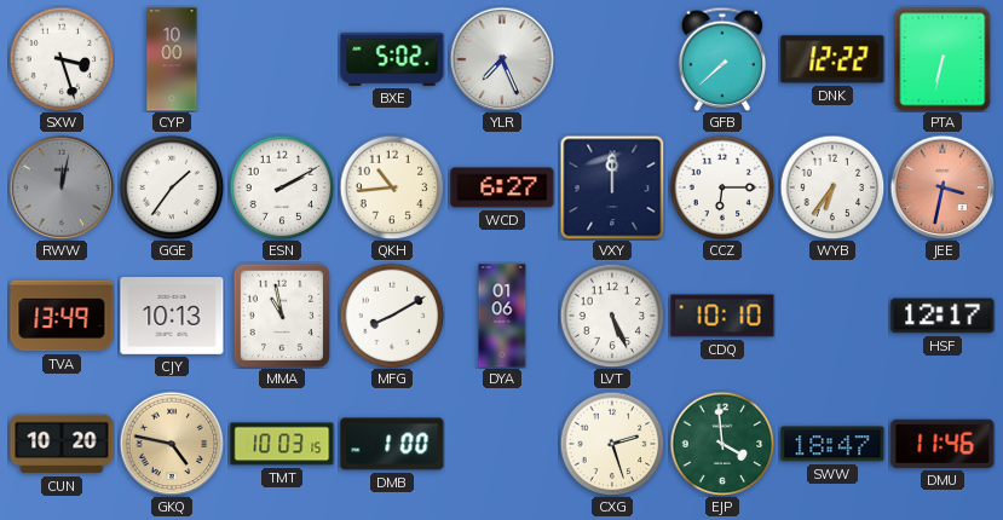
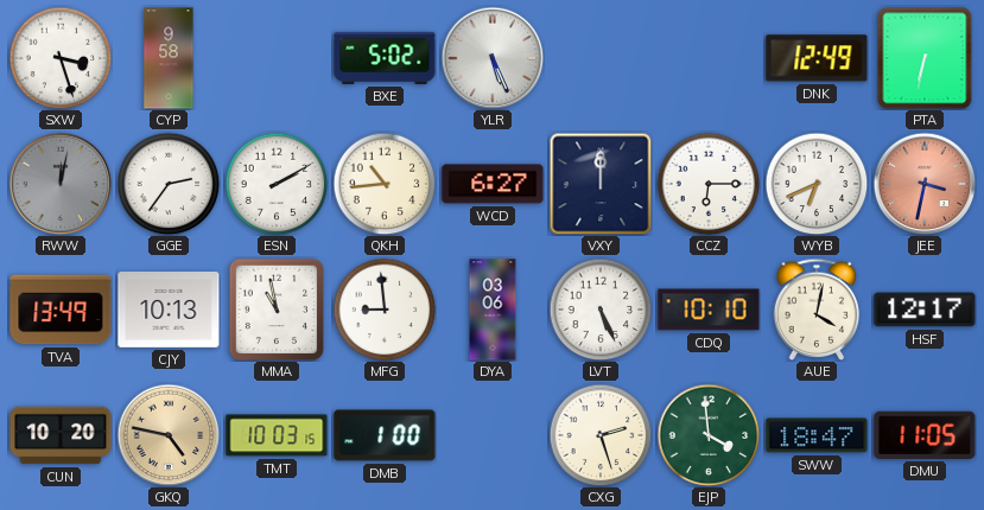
CYP: 10:00 -> 9:58 (169, 58)
YLR: 7:26 -> 5:26 (493, 58)
GFB: 7:38 -> none (722, 59)
DNK: 12:22 -> 12:49 (817, 58)
GGE: 1:36 -> 2:36 (169, 184)
WYB: 6:36 -> 6:41 (817, 184)
MFG: 8:10 -> 8:59 (385, 310)
DYA: 01:06 -> 03:06 (493, 310)
AUE: none -> 4:02 (817, 310)
DMU: 11:46 -> 11:05 (925, 435)
